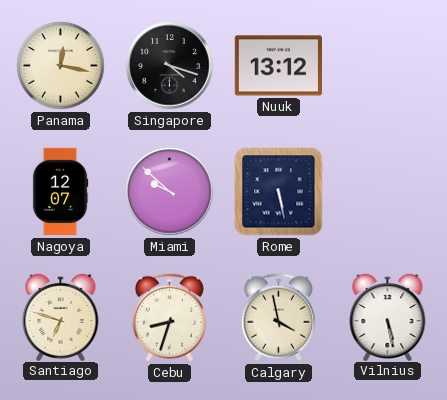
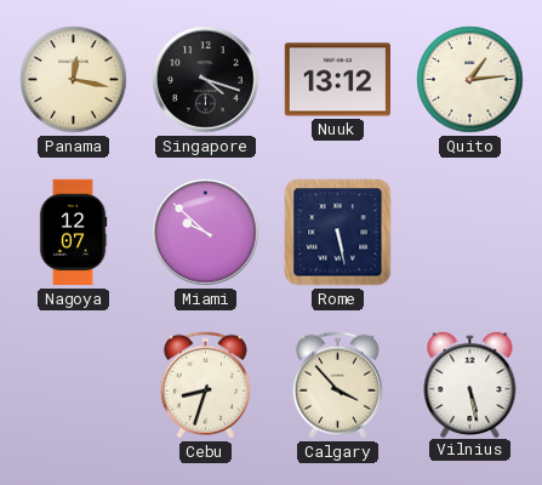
Quito: none -> 1:14 (470, 80)
Santiago: 6:48 -> none (61, 316)
Calgary: 3:58 -> 3:53 (337, 386)
